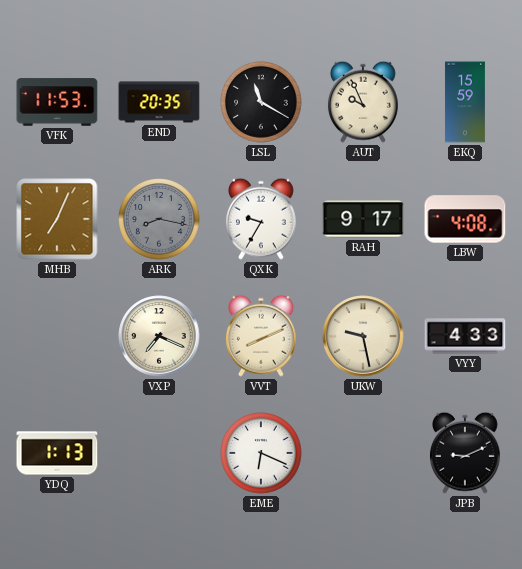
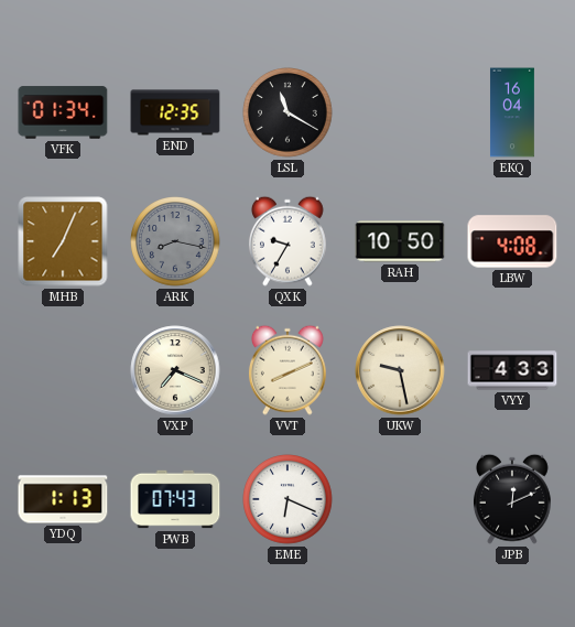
VFK: 11:53 -> 01:34 (63, 112)
END: 20:35 -> 12:35 (175, 112)
AUT: 9:56 -> none (363, 102)
EKQ: 15:59 -> 16:04 (512, 112)
RAH: 9:17 -> 10:50 (400, 241)
PWB: none -> 07:43 (175, 499)
JPB: 9:11 -> 12:11 (512, 499)
